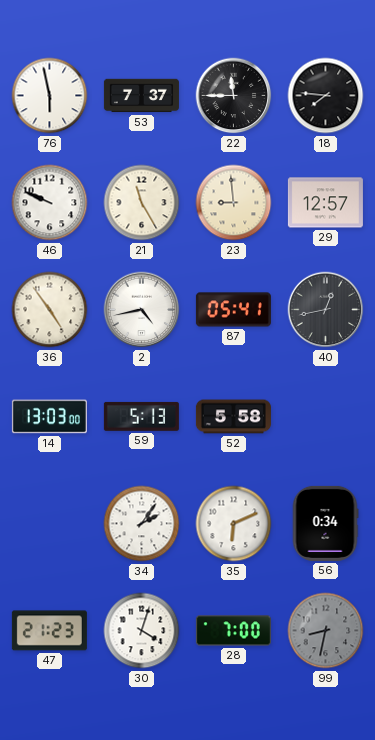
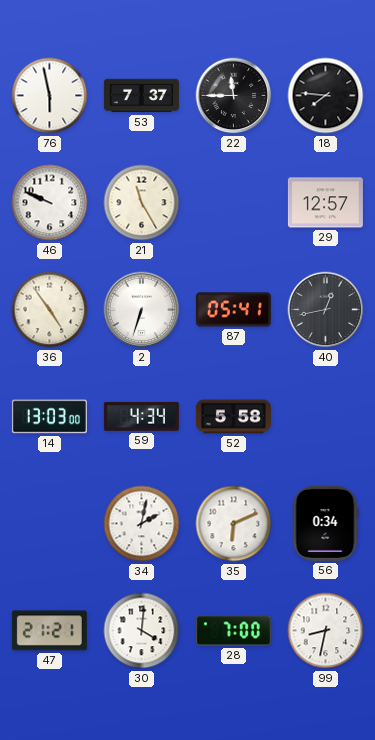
23: 8:59 -> none (234, 203)
2: 4:43 -> 6:33 (142, 310)
59: 5:13 -> 4:34 (141, 416)
34: 2:06 -> 2:02 (142, 524)
47: 21:23 -> 21:21 (49, 631)
30: 4:03 -> 4:01 (142, 631)
99 dial: grey -> white (326, 631)
